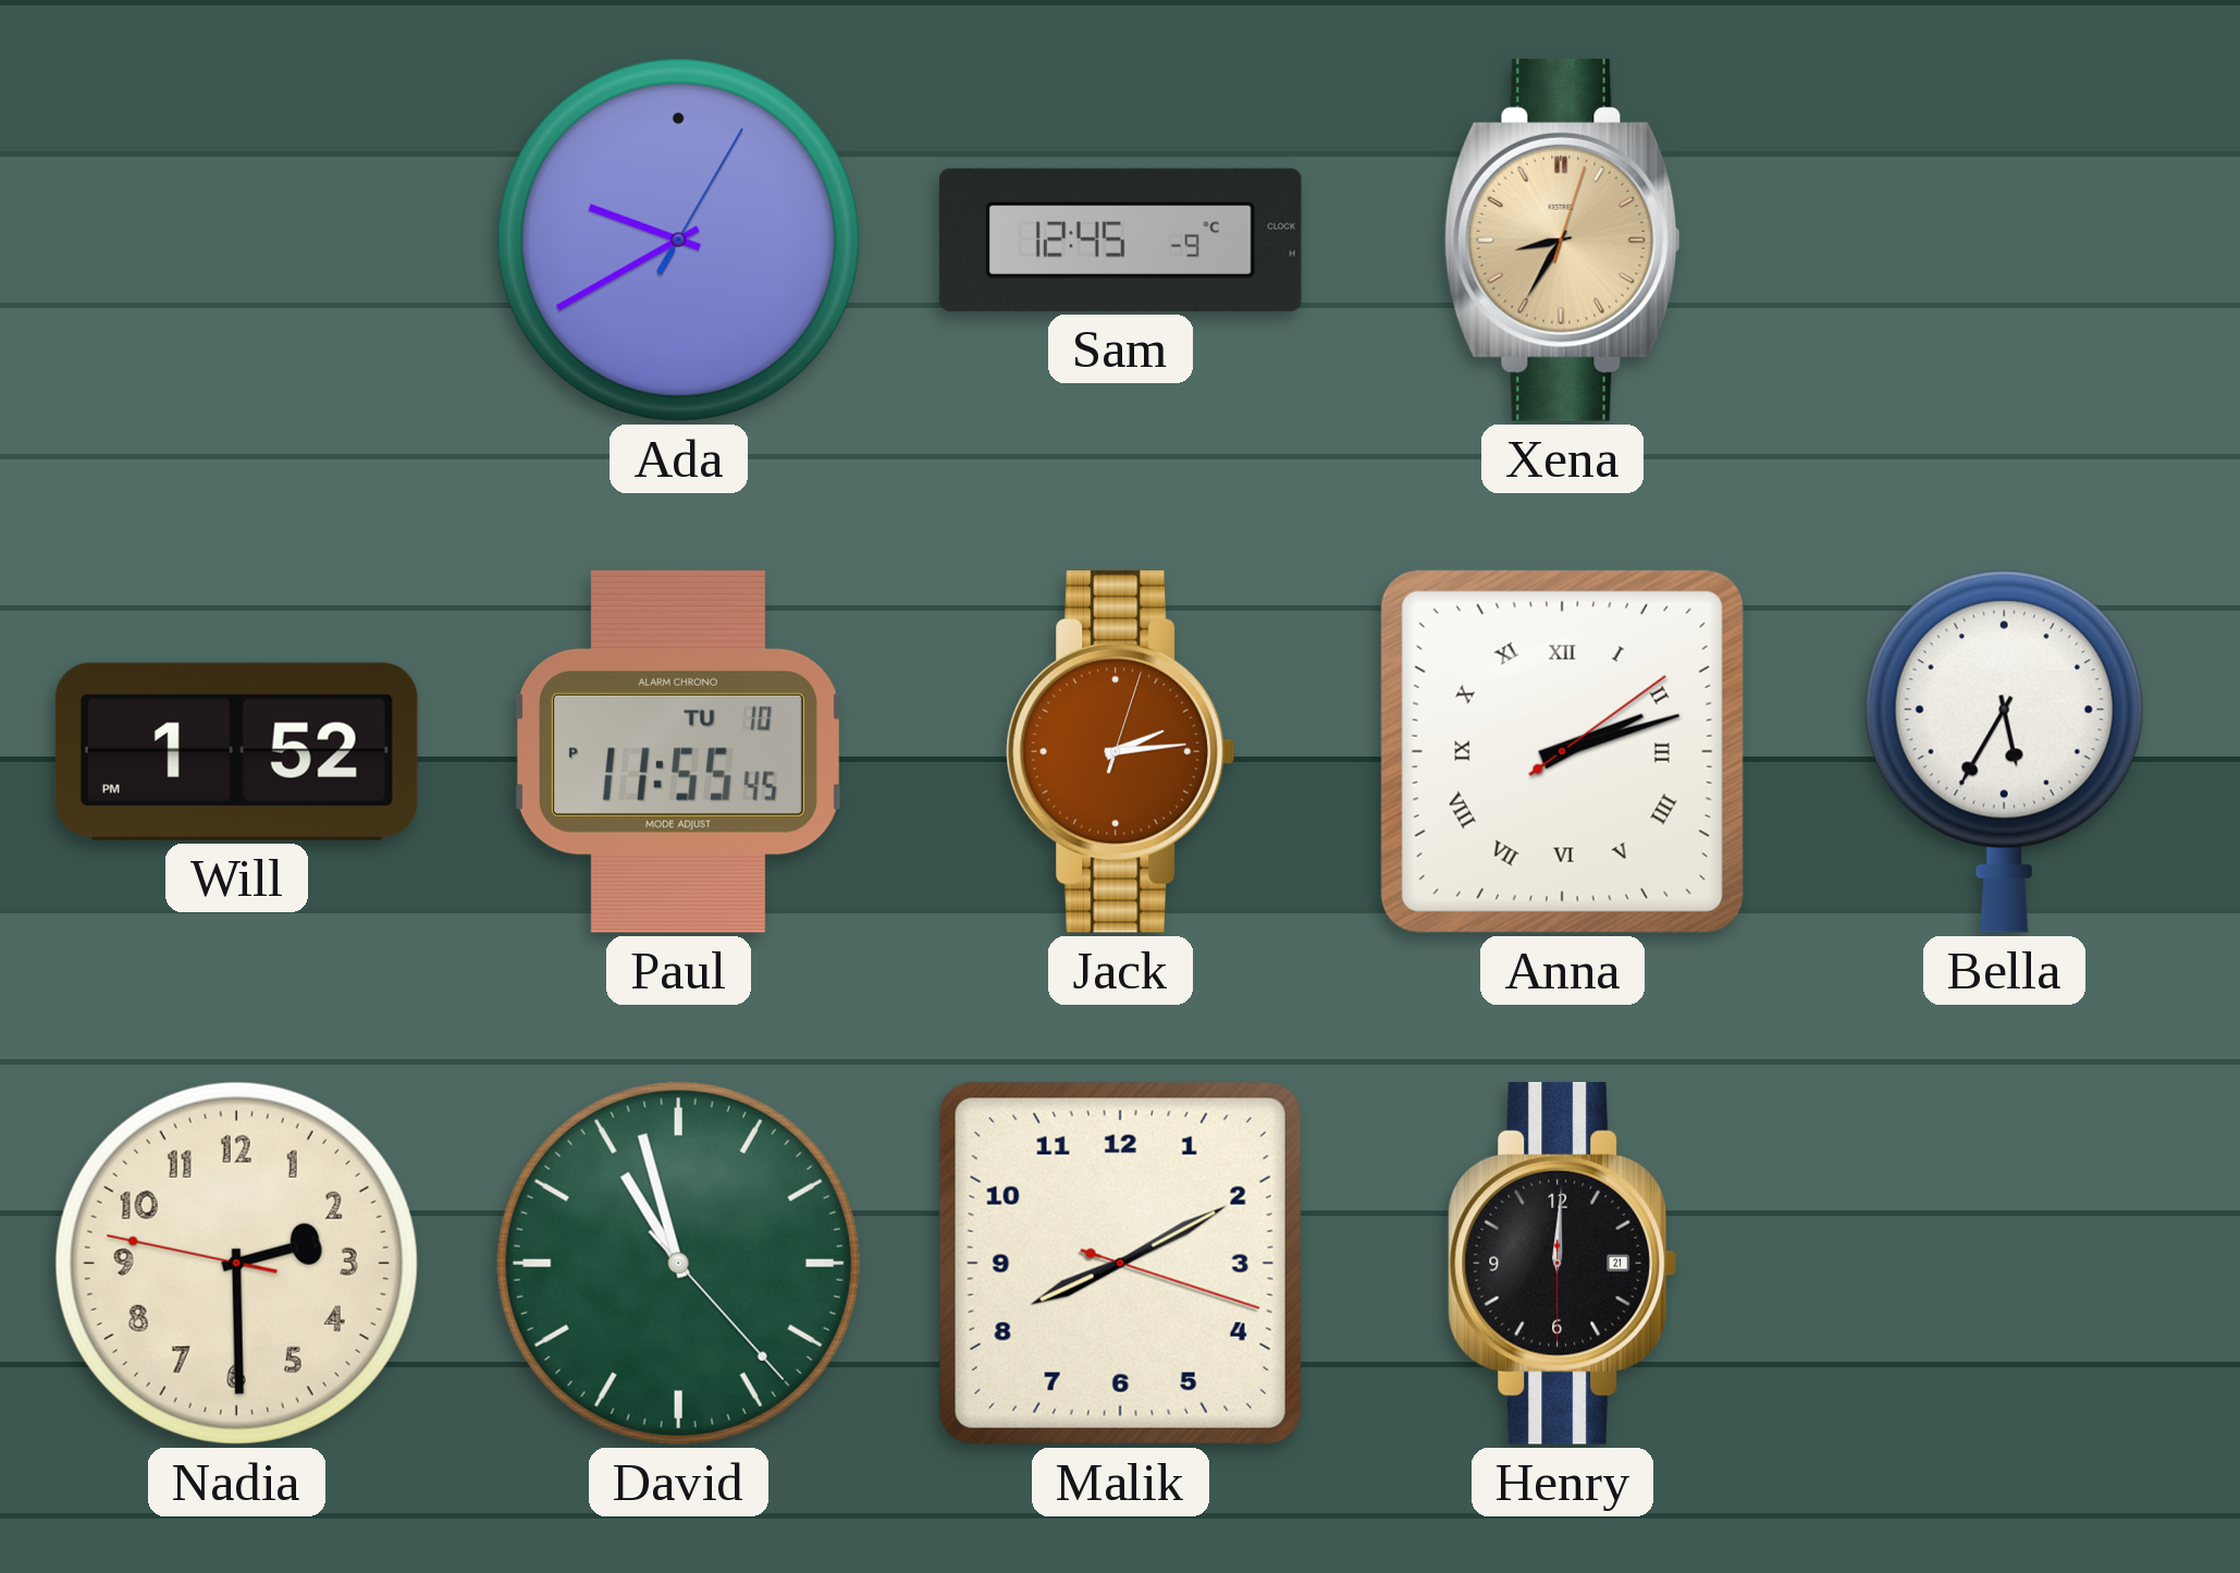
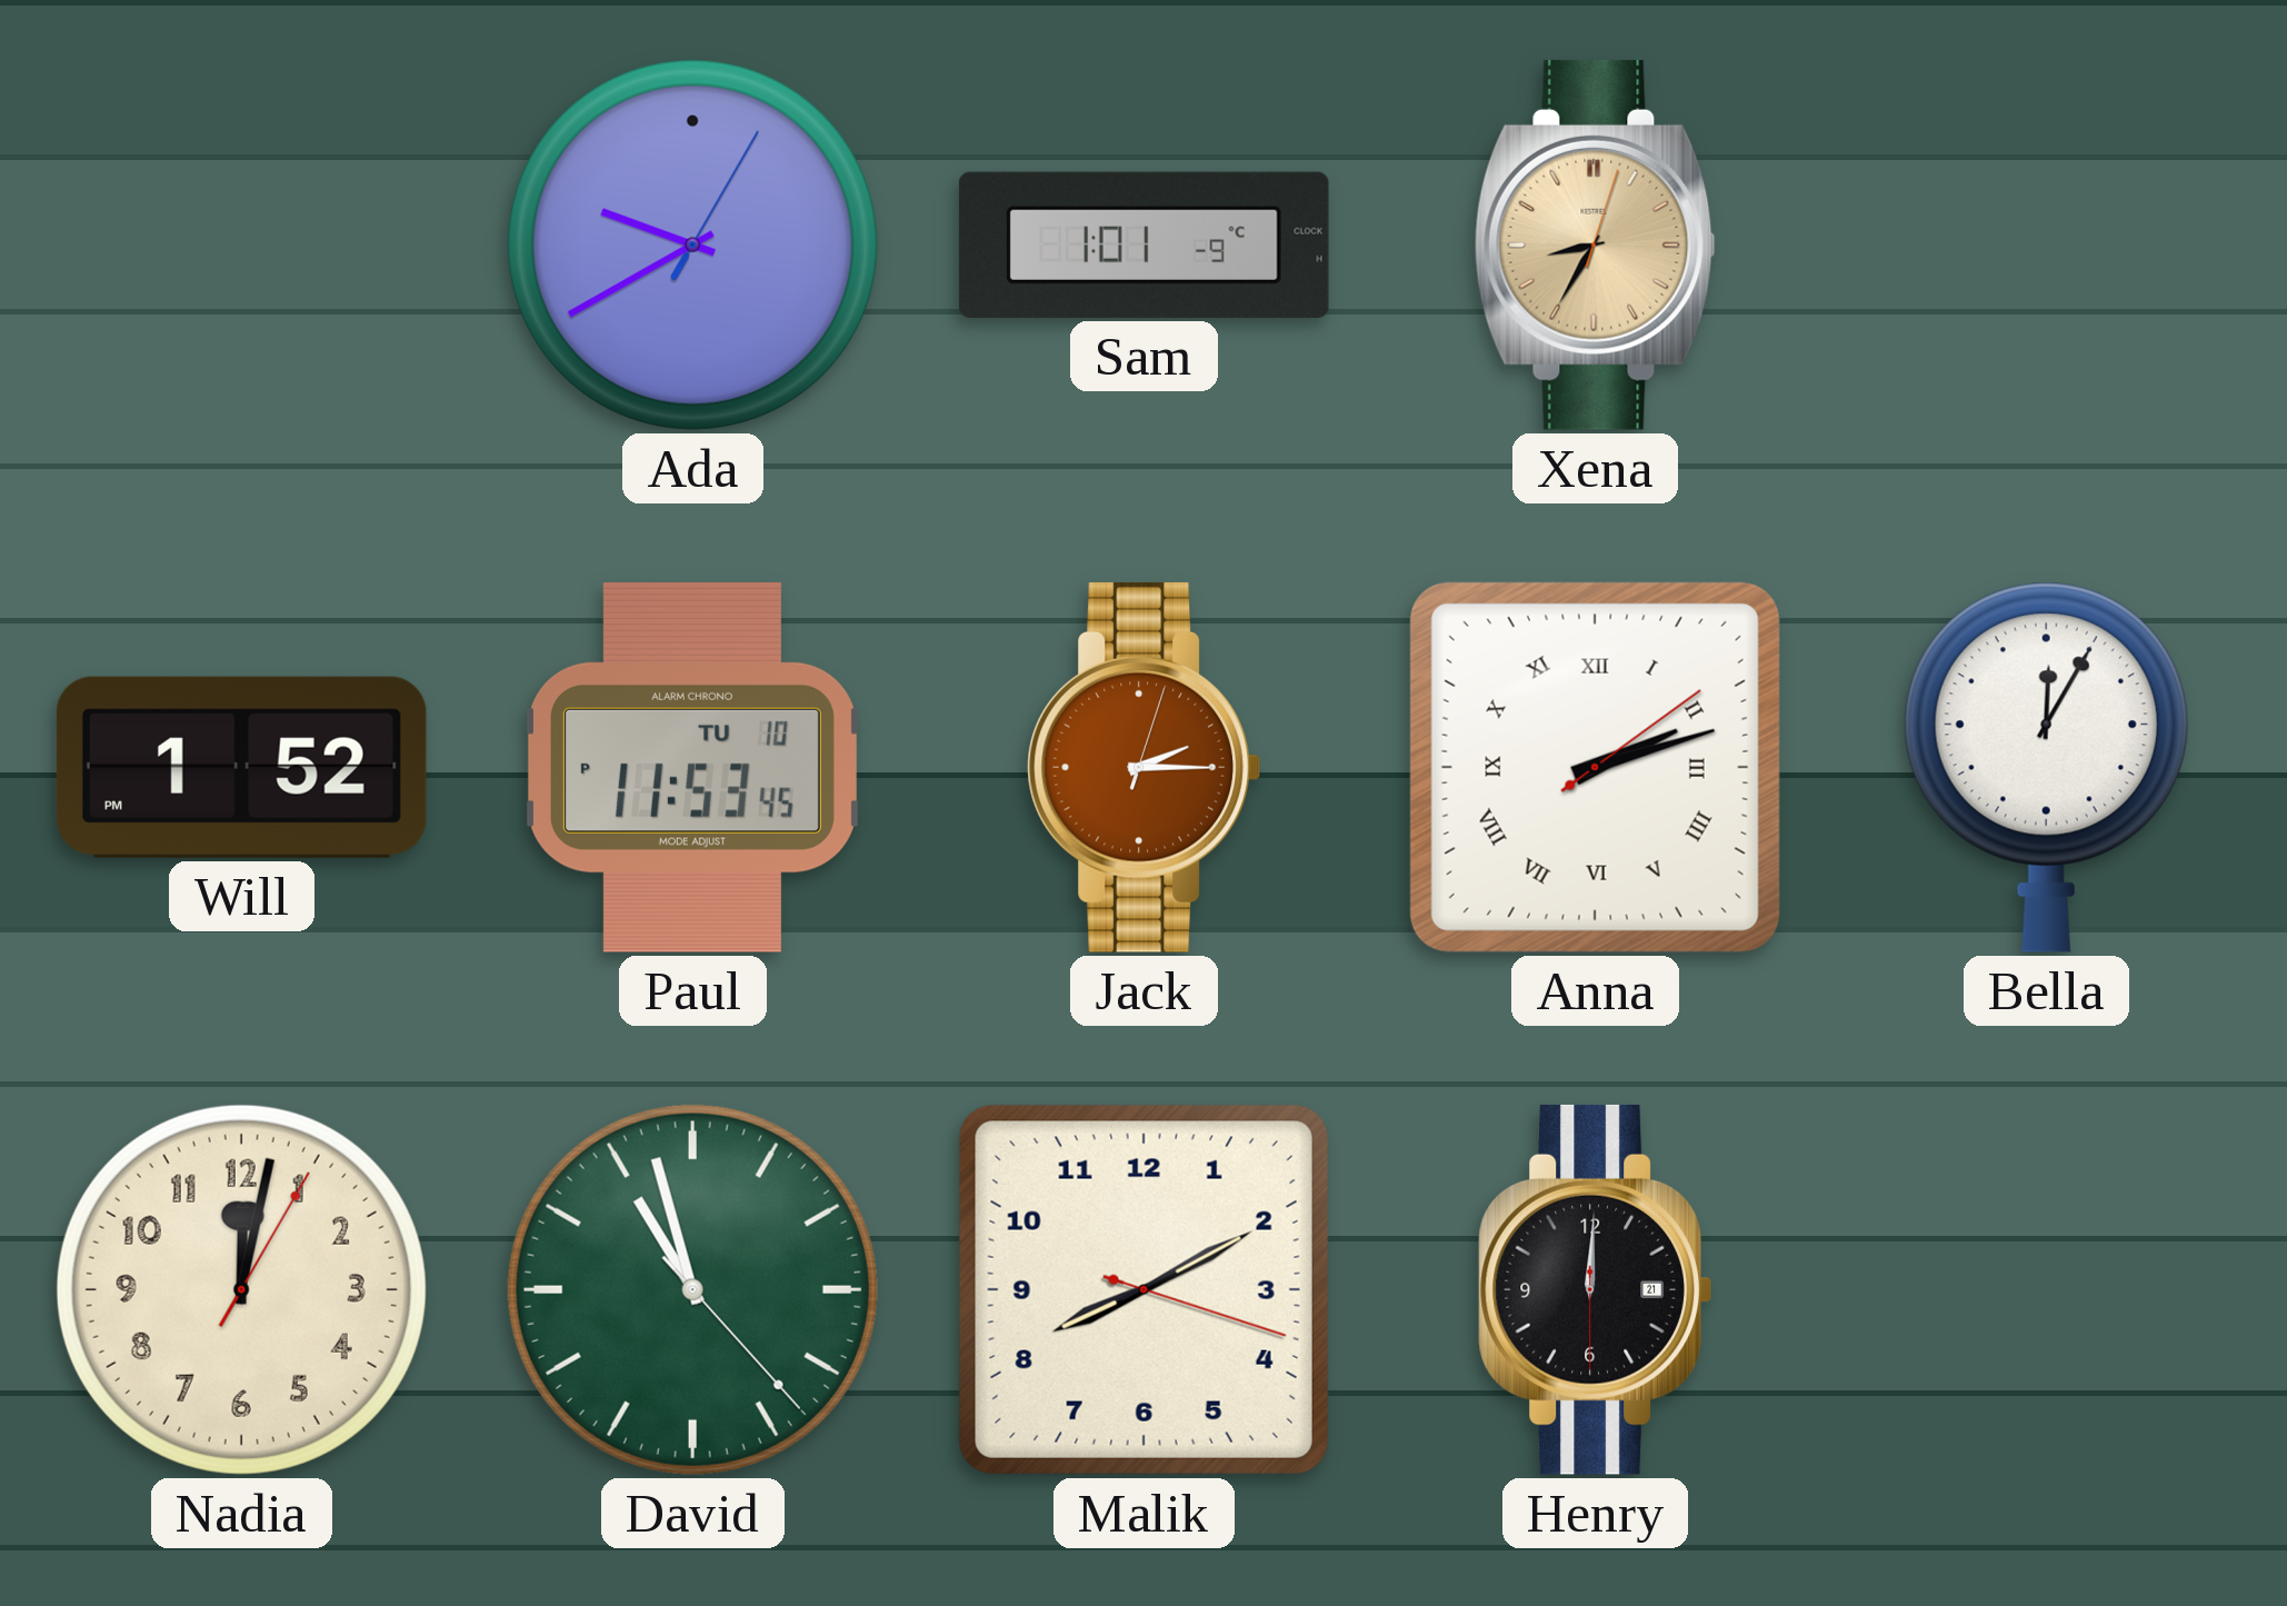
Sam: 12:45 -> 1:01 (1143, 245)
Paul: 11:55 -> 11:53 (692, 767)
Jack: 2:14 -> 2:15 (1143, 767)
Bella: 5:35 -> 12:05 (2046, 767)
Nadia: 2:29 -> 12:02 (241, 1289)
